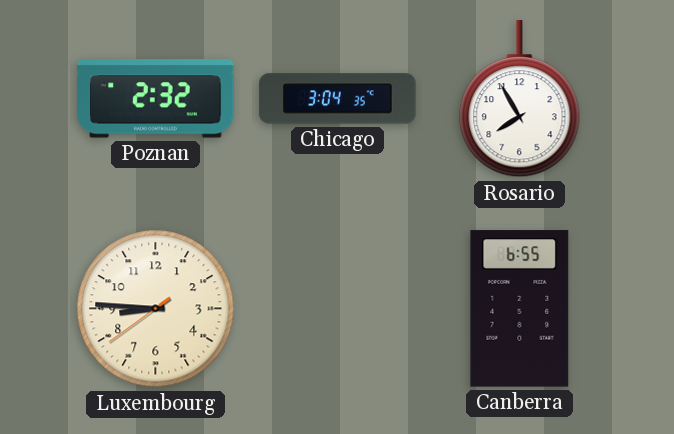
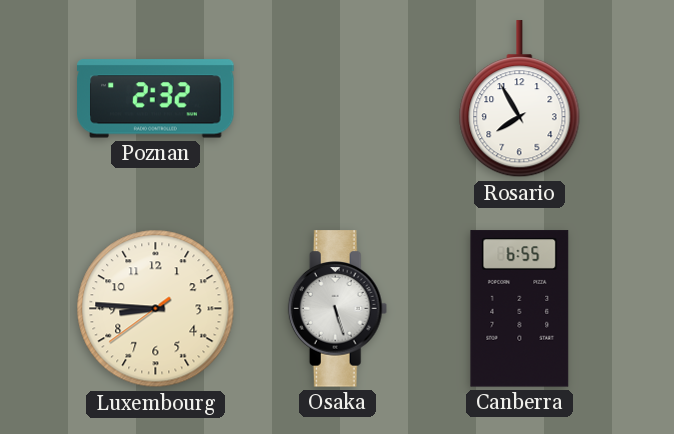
Chicago: 3:04 -> none (338, 99)
Osaka: none -> 5:27 (338, 309)
